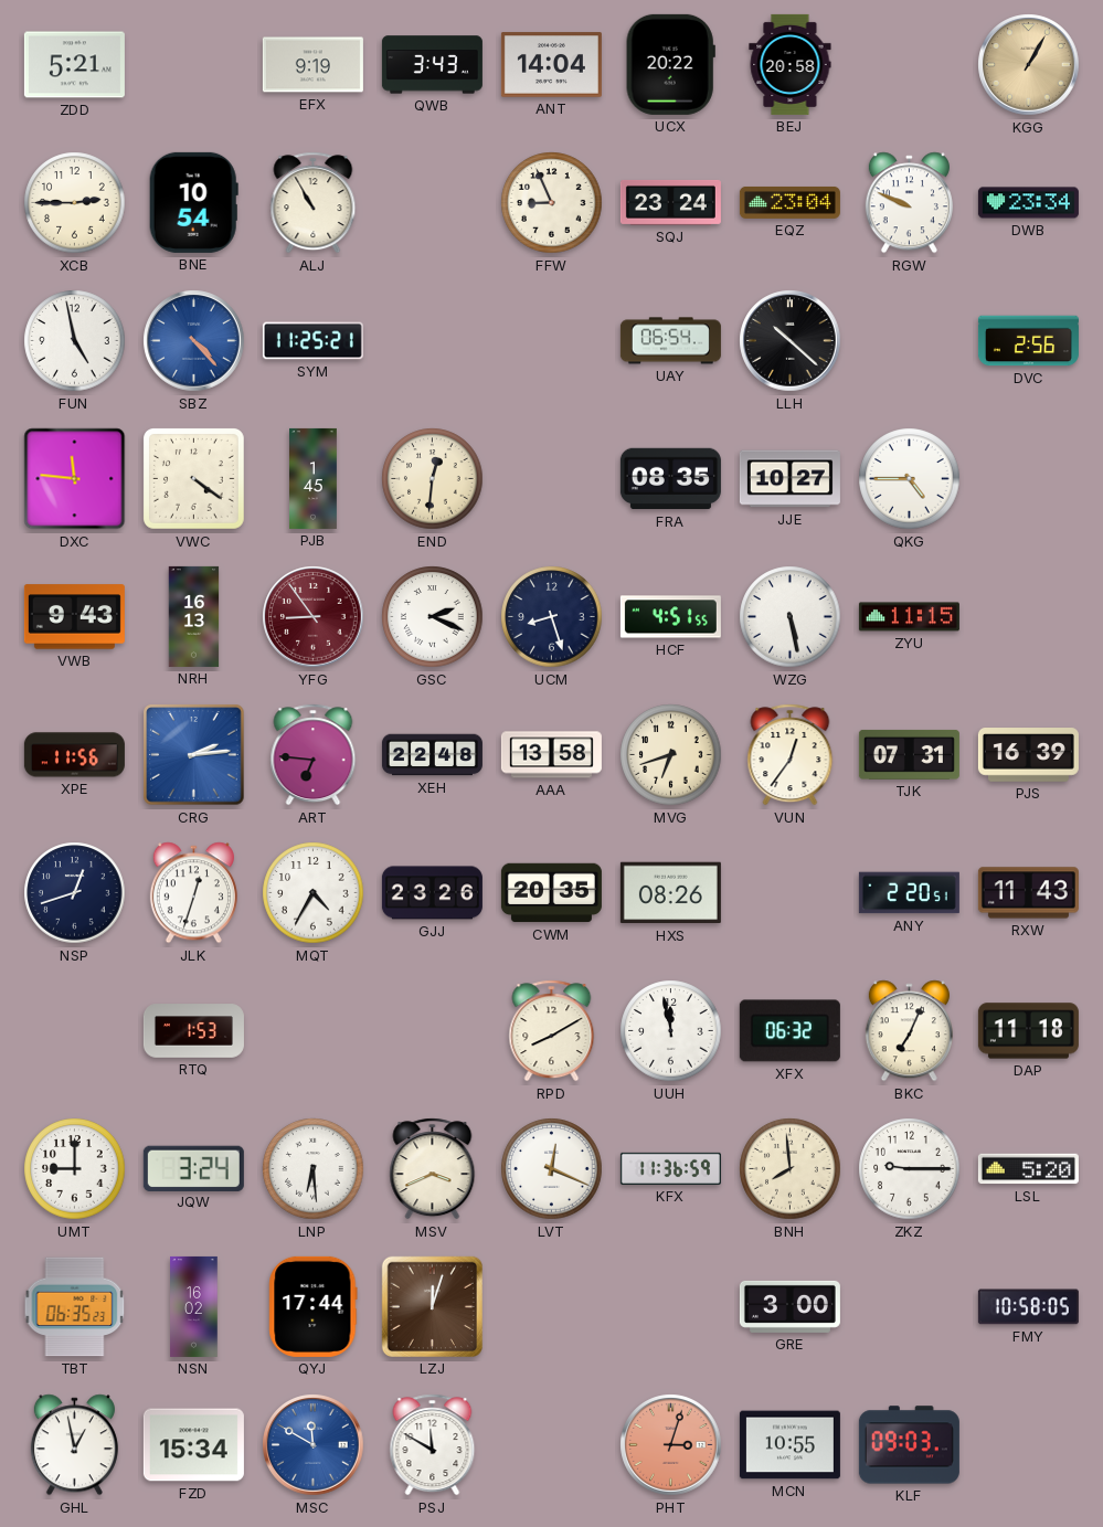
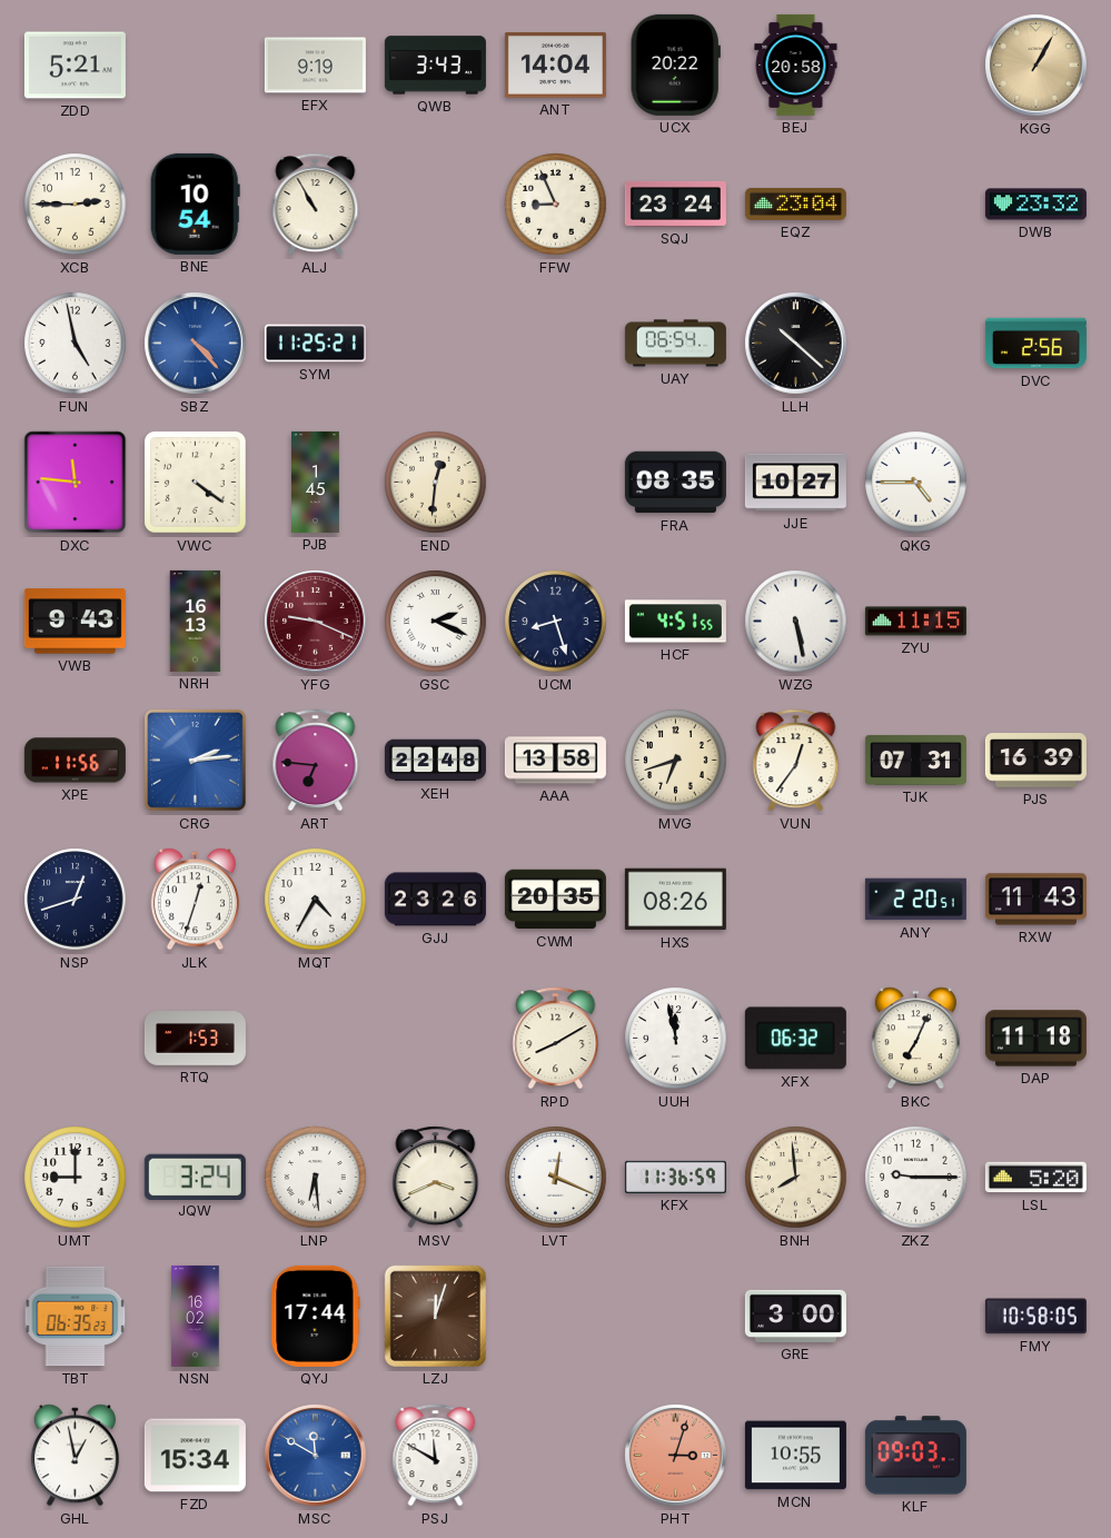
RGW: 9:49 -> none (909, 203)
DWB: 23:34 -> 23:32 (1035, 205)
YFG: 8:54 -> 9:19 (316, 622)
